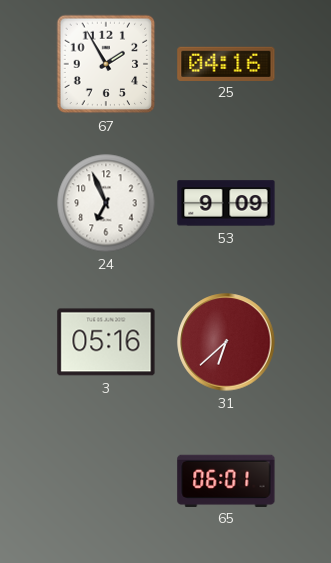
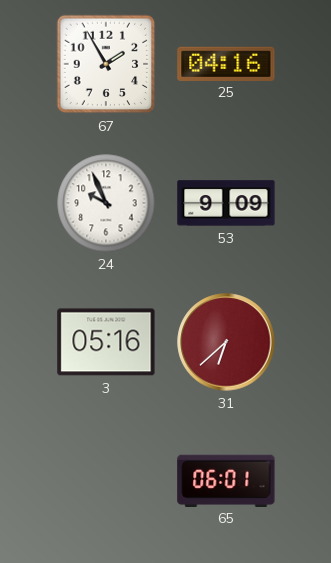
24: 6:56 -> 9:56 (106, 203)
